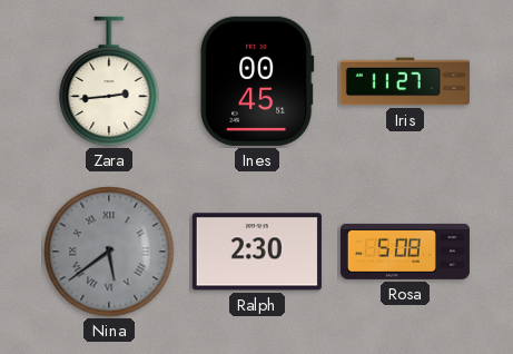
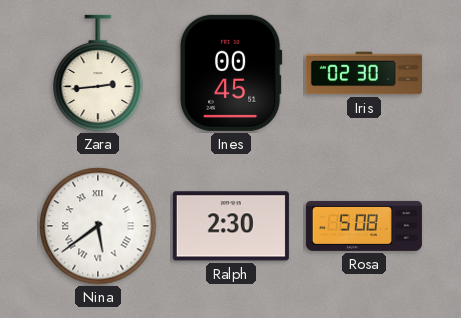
Iris: 11:27 -> 02:30 (364, 73)
Nina dial: grey -> white (98, 226)
